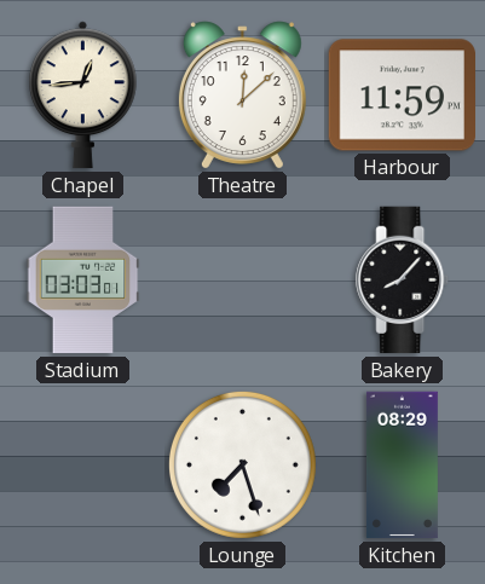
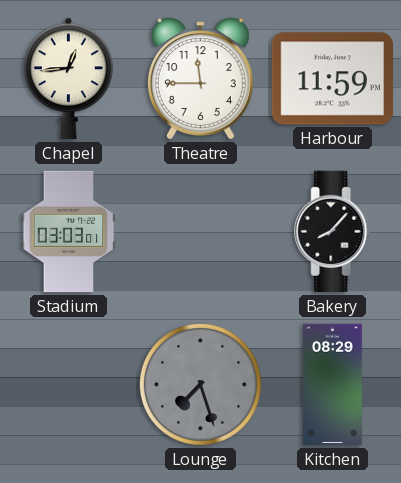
Theatre: 12:08 -> 11:45 (200, 79)
Lounge dial: white -> grey (200, 384)
